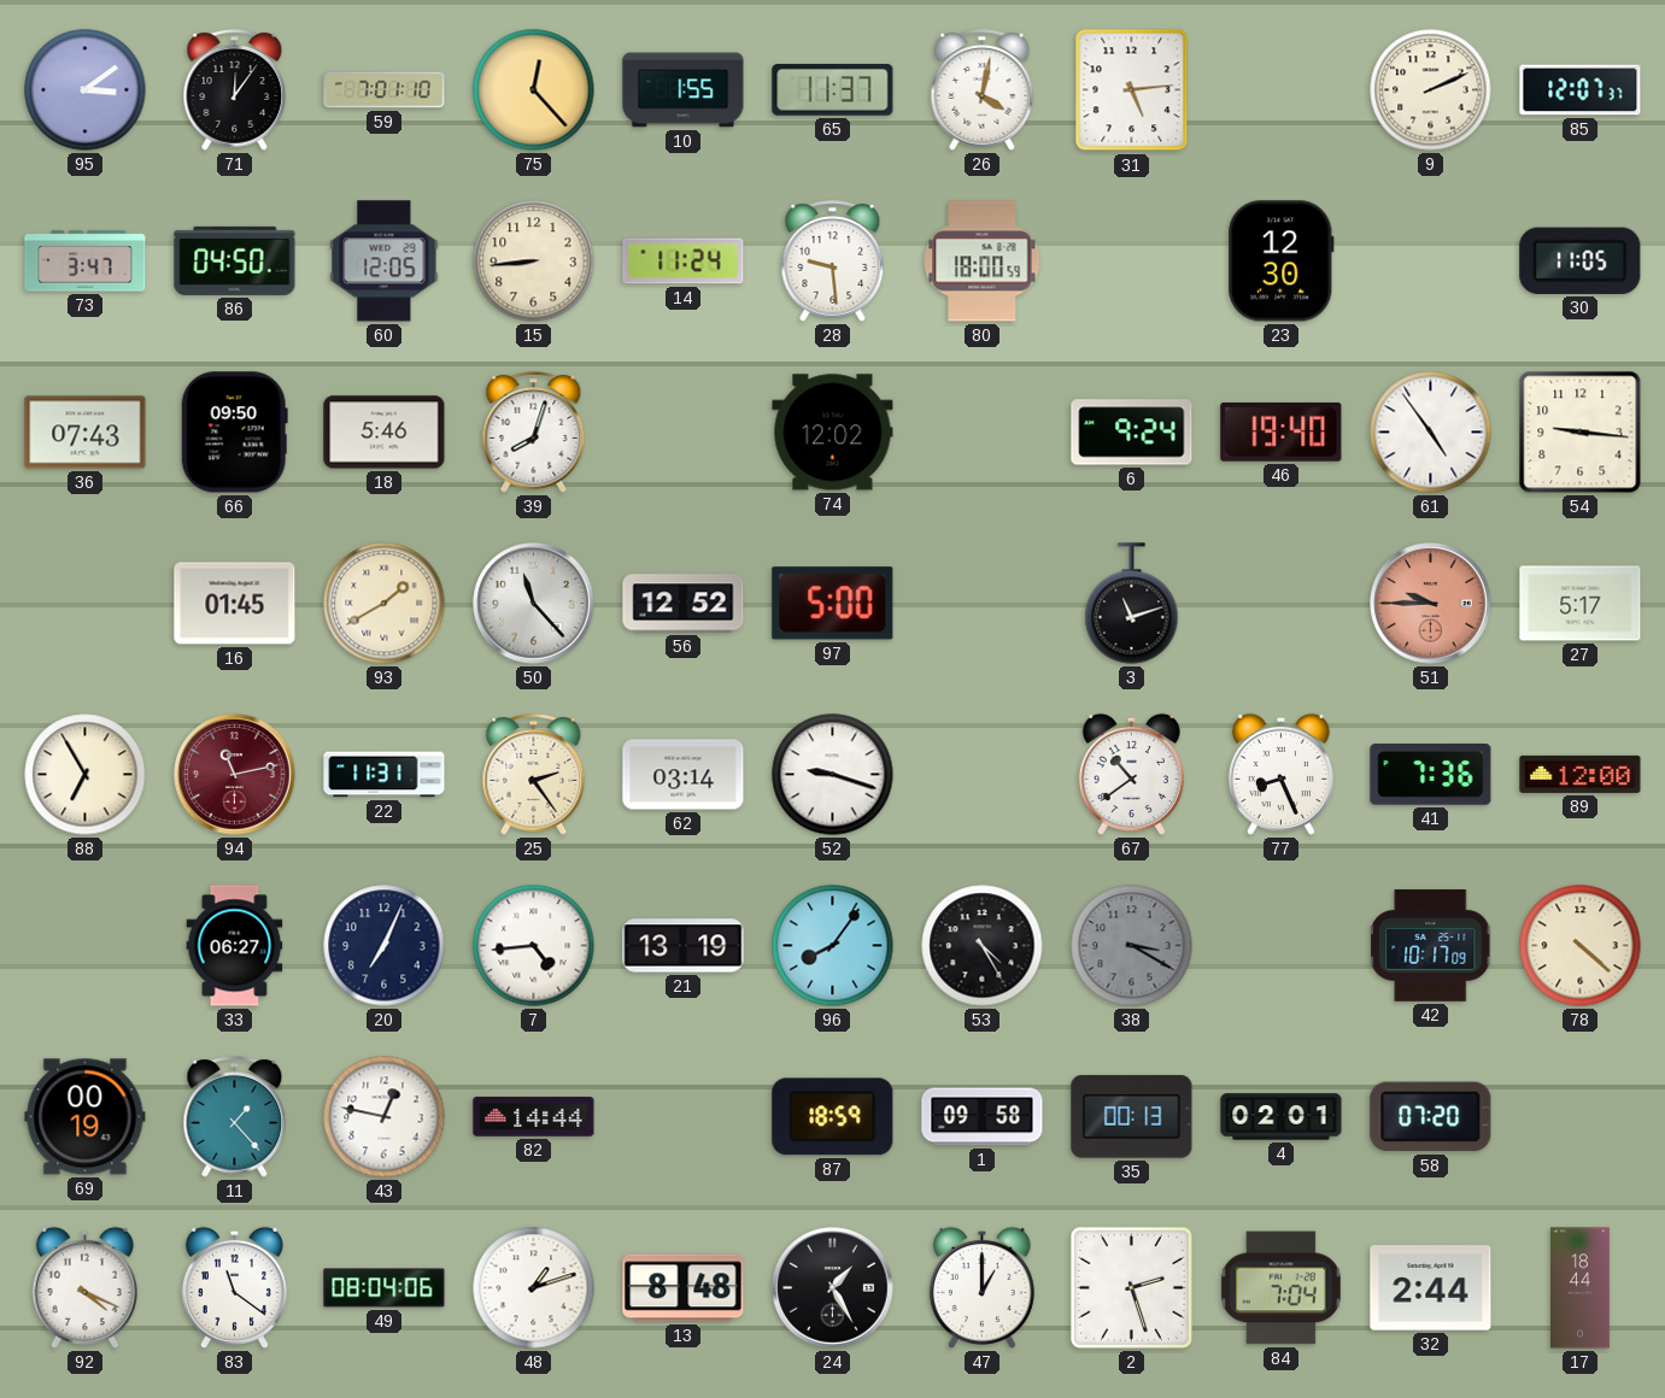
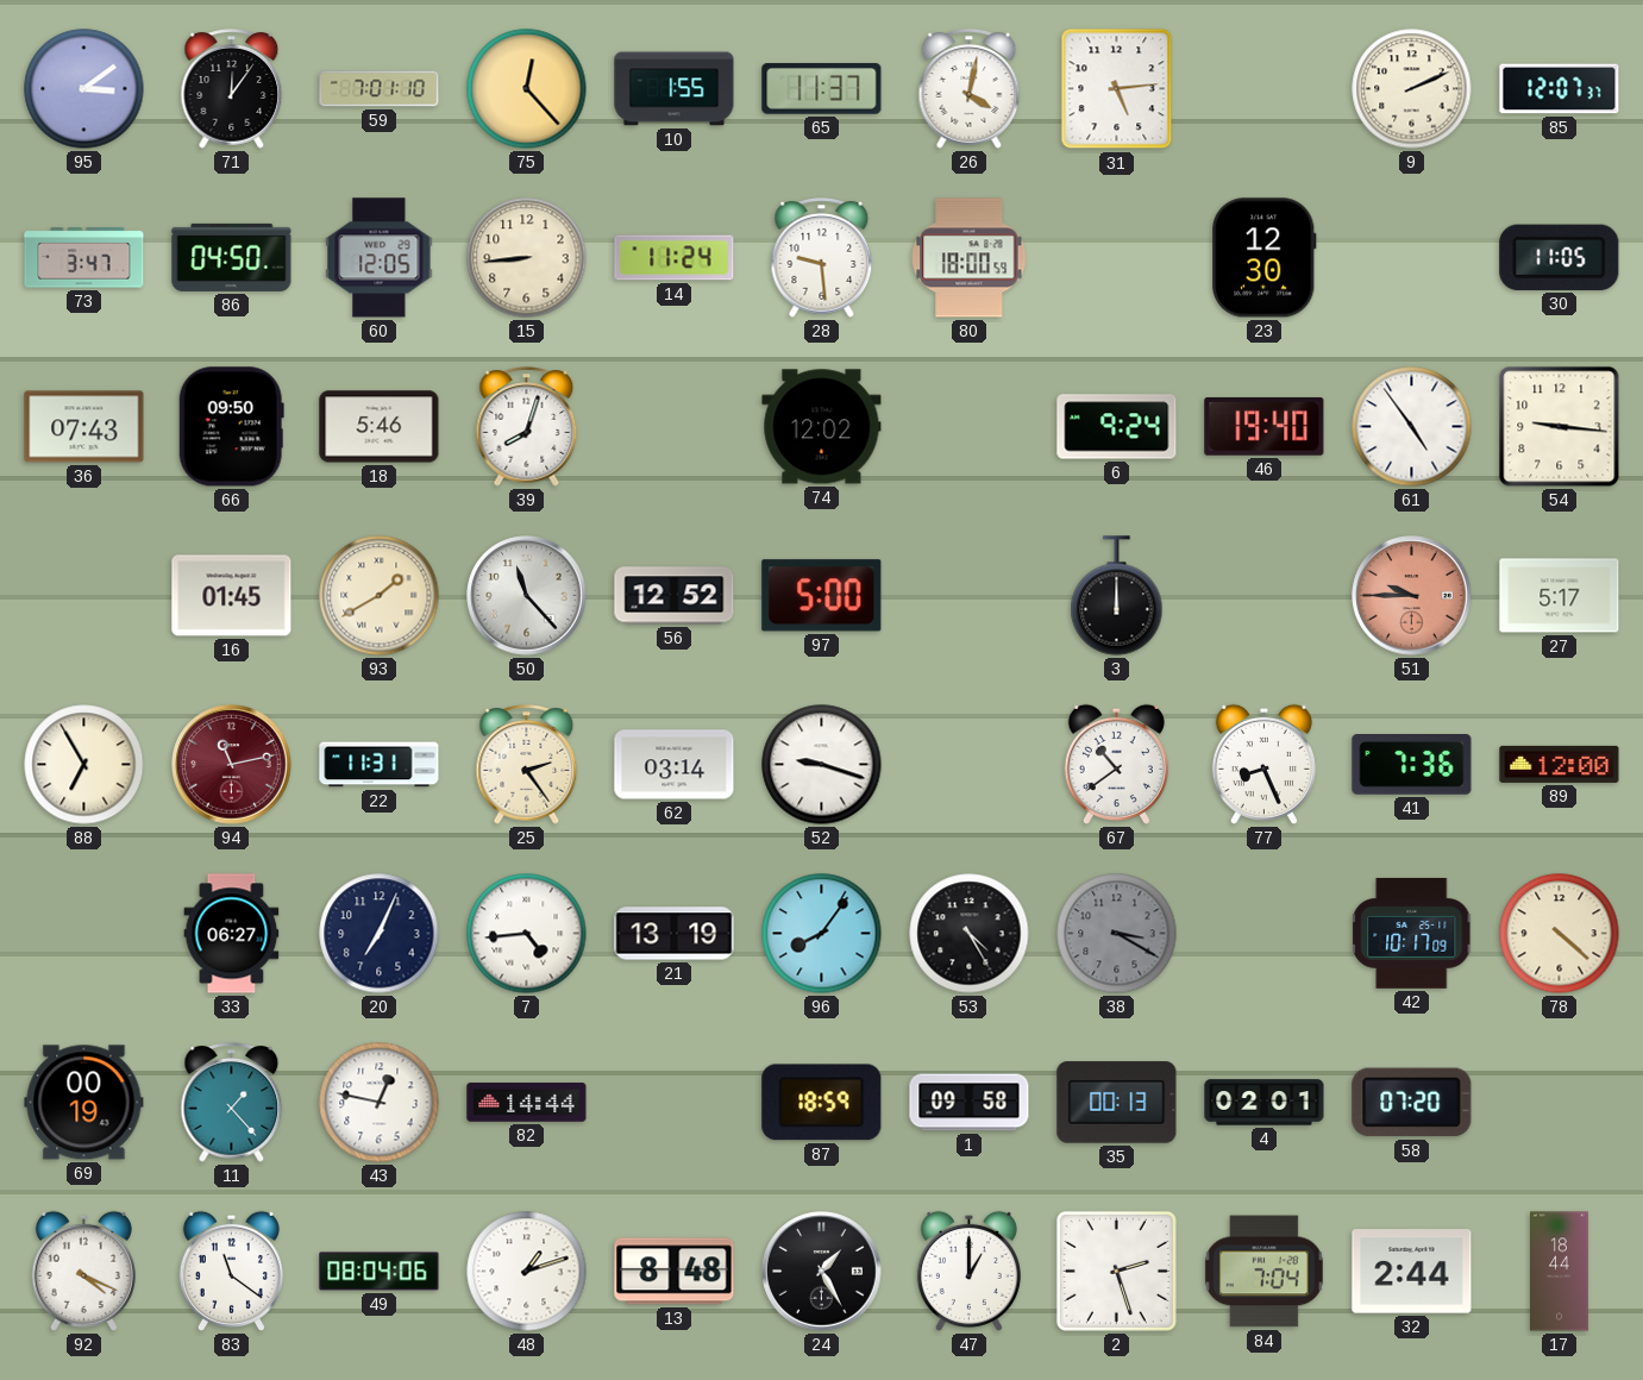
3: 11:12 -> 12:00 (1117, 596)
